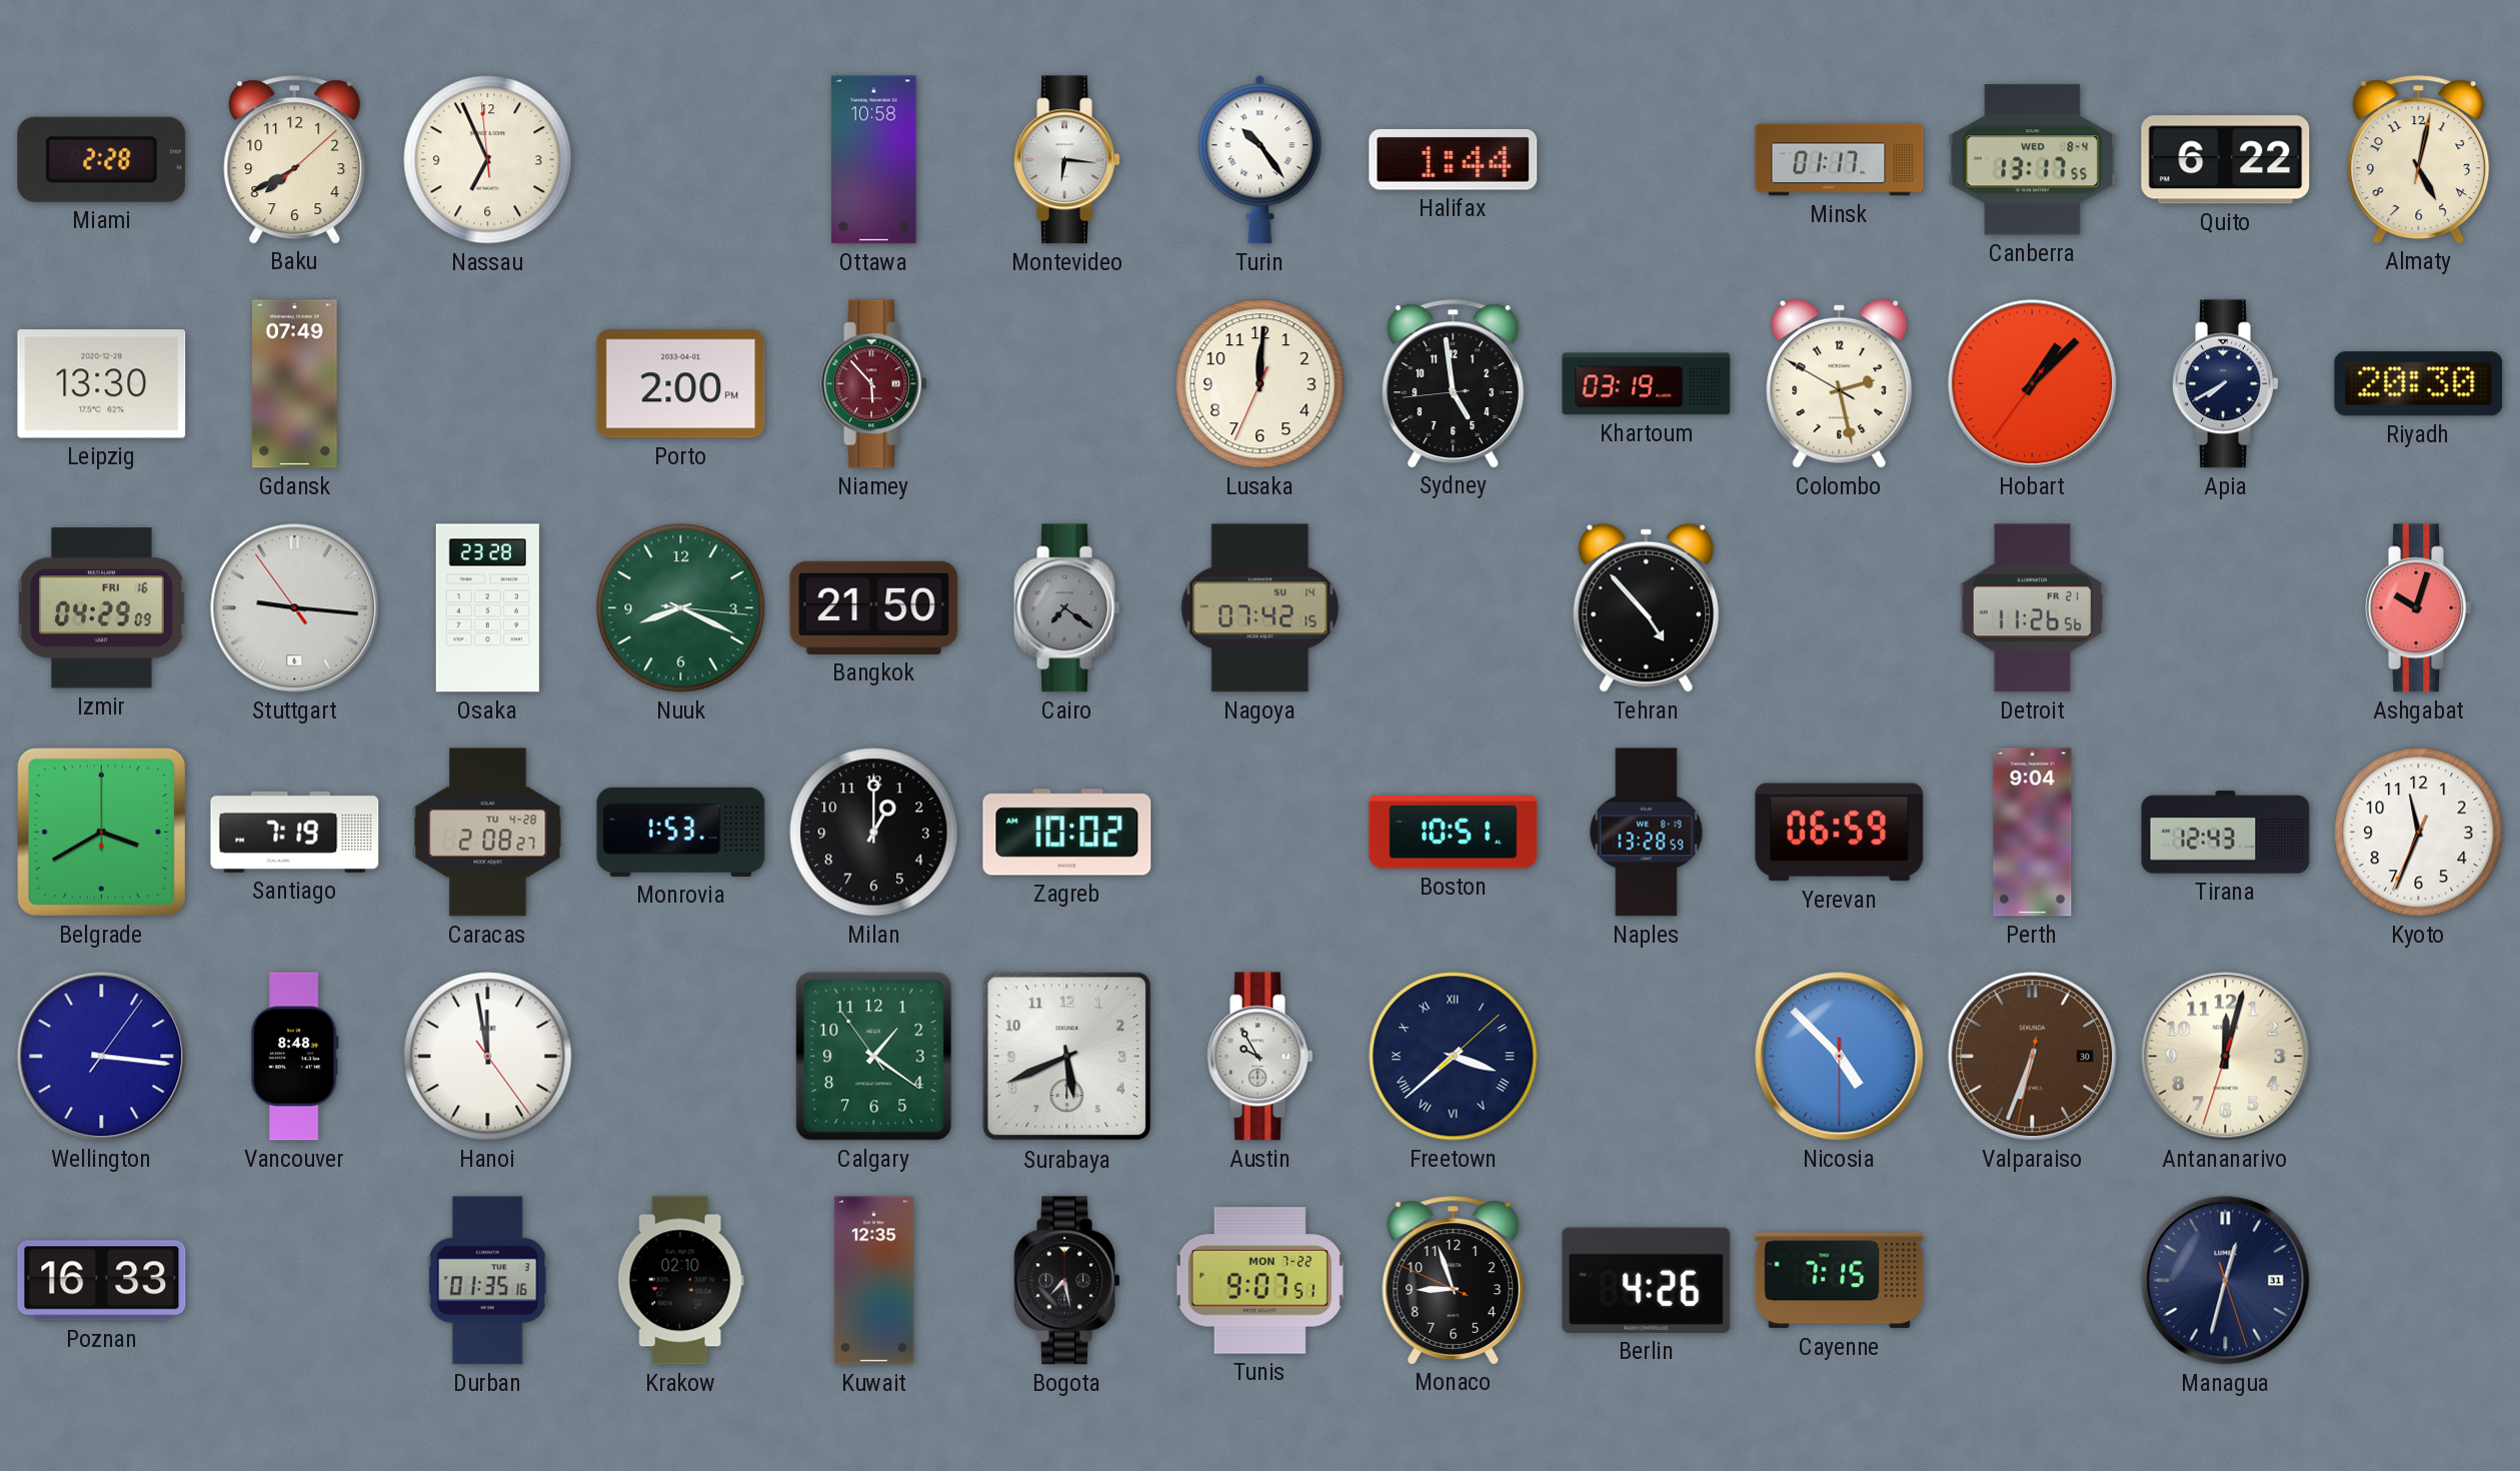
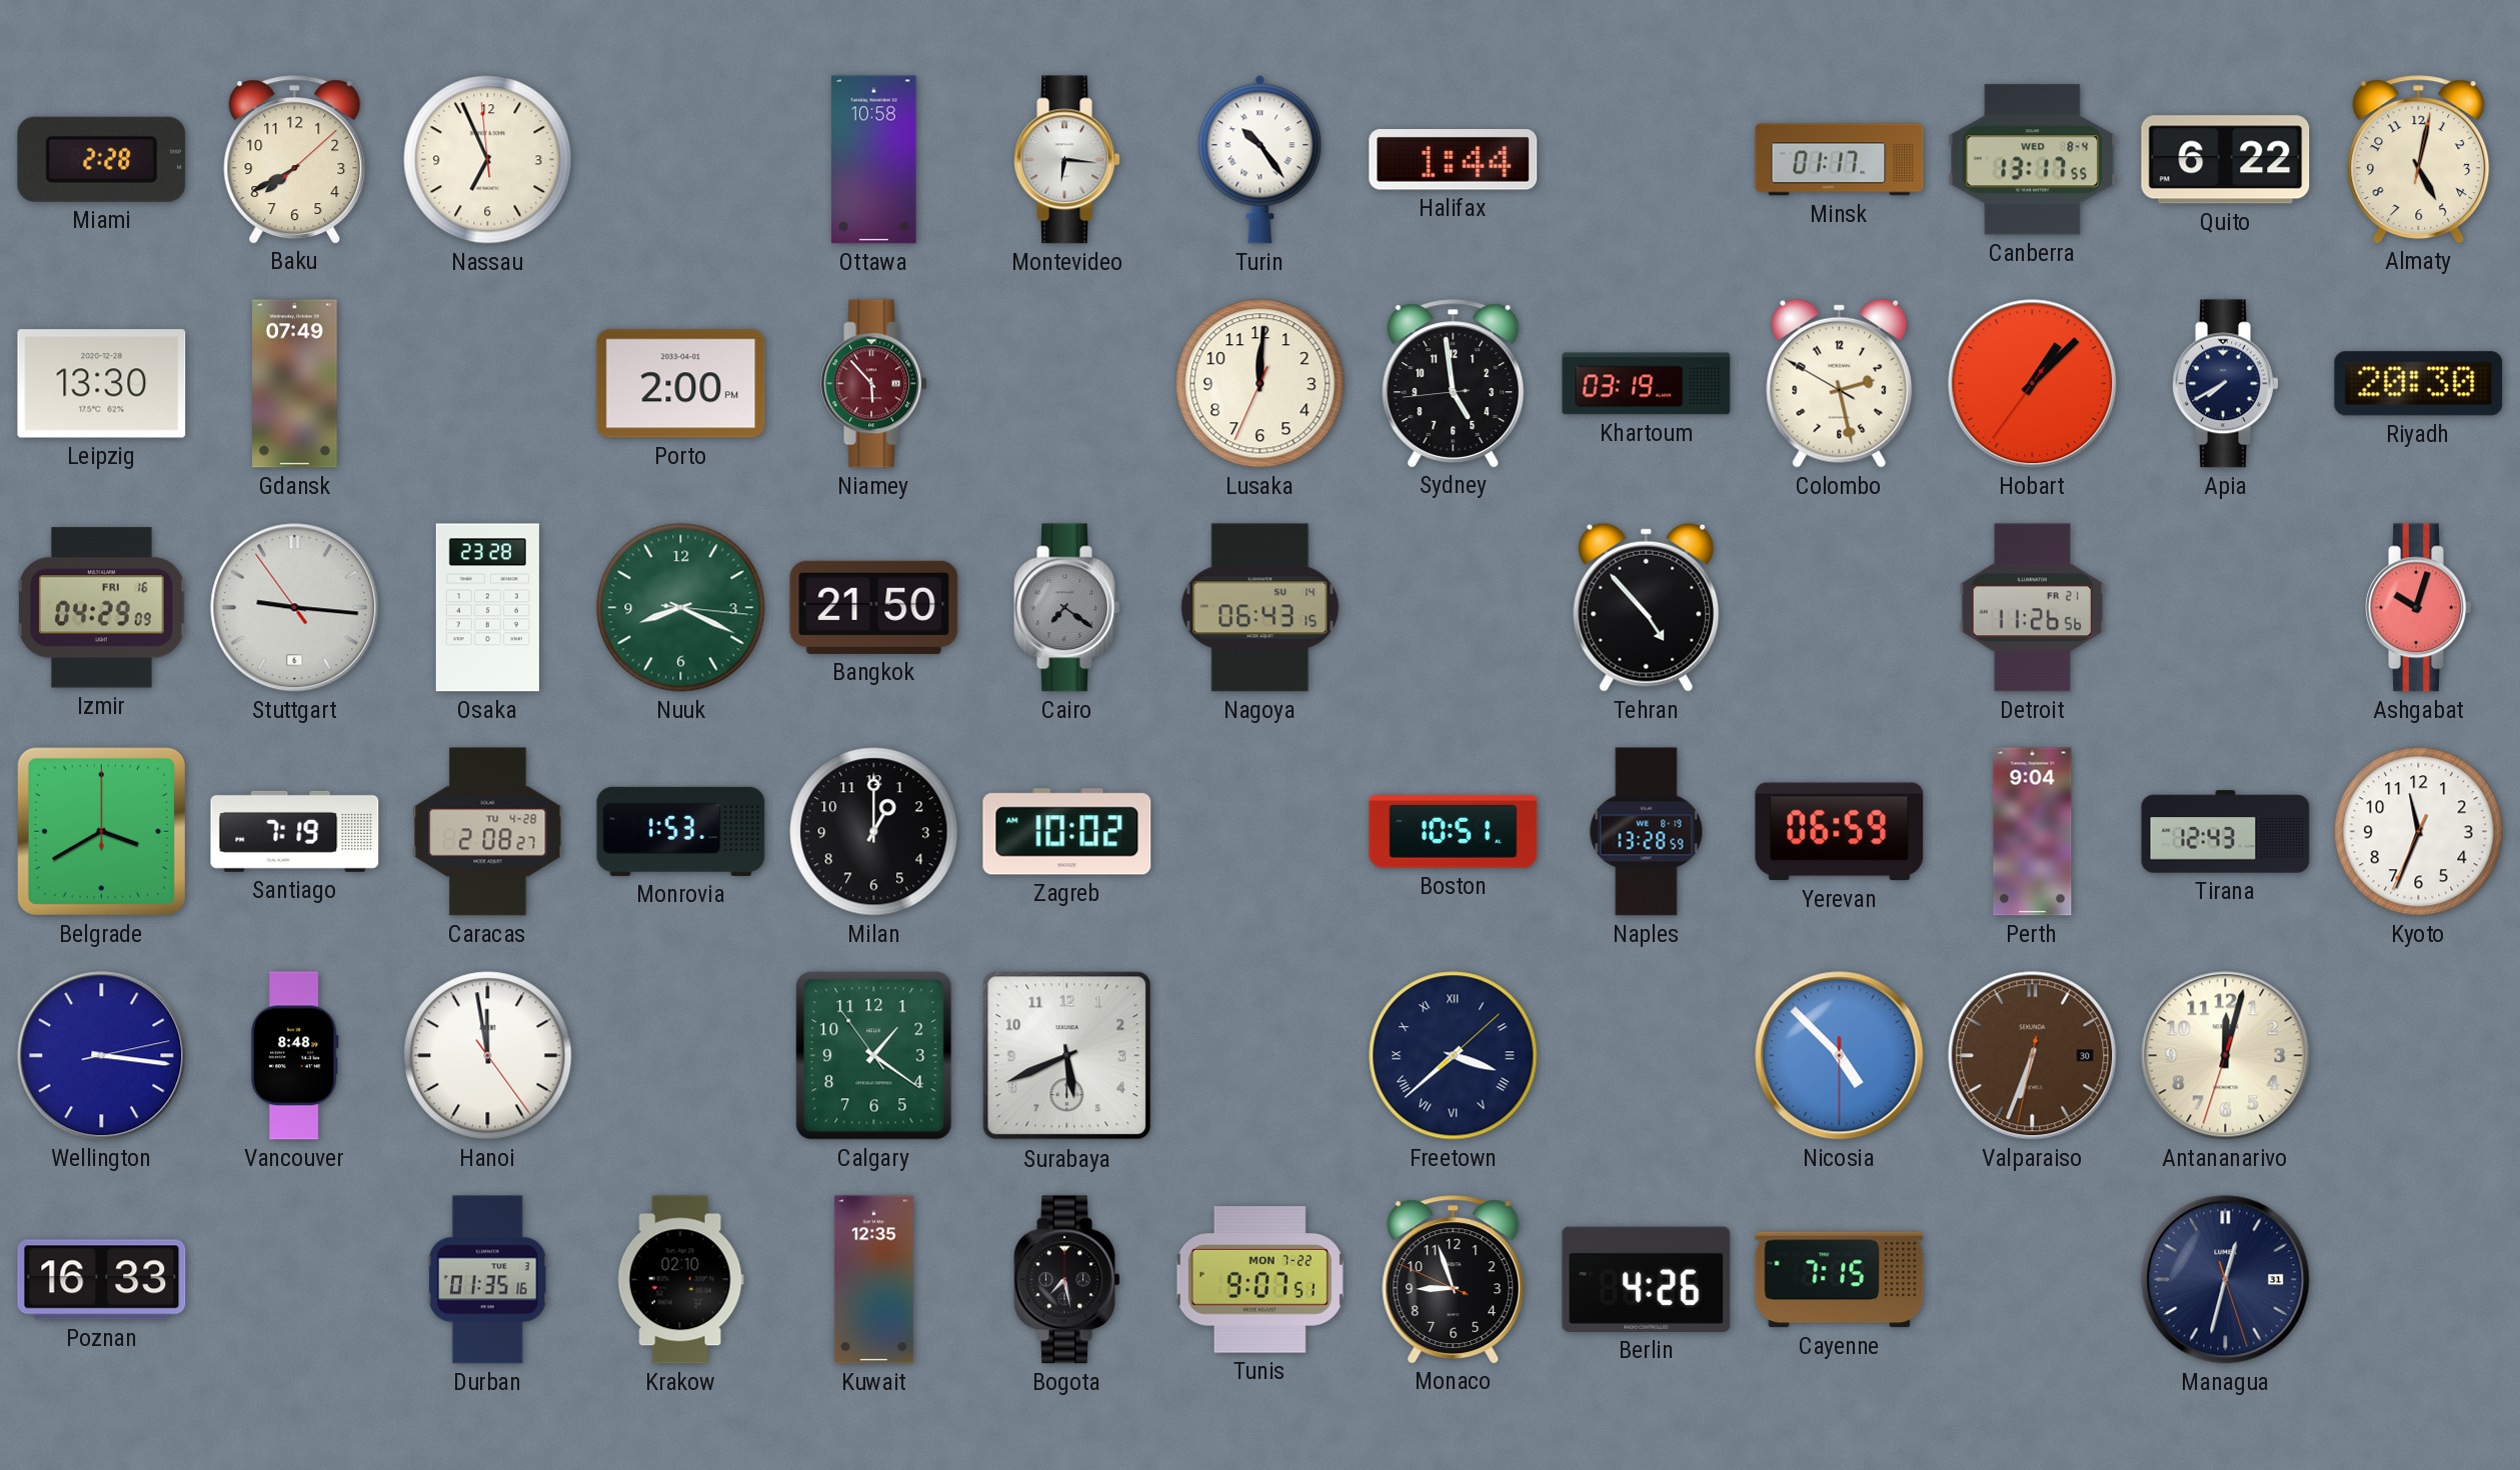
Nagoya: 07:42 -> 06:43 (1261, 608)
Wellington: 3:16:06 -> 3:16:13 (102, 1056)
Austin: 9:55 -> none (1261, 1057)
